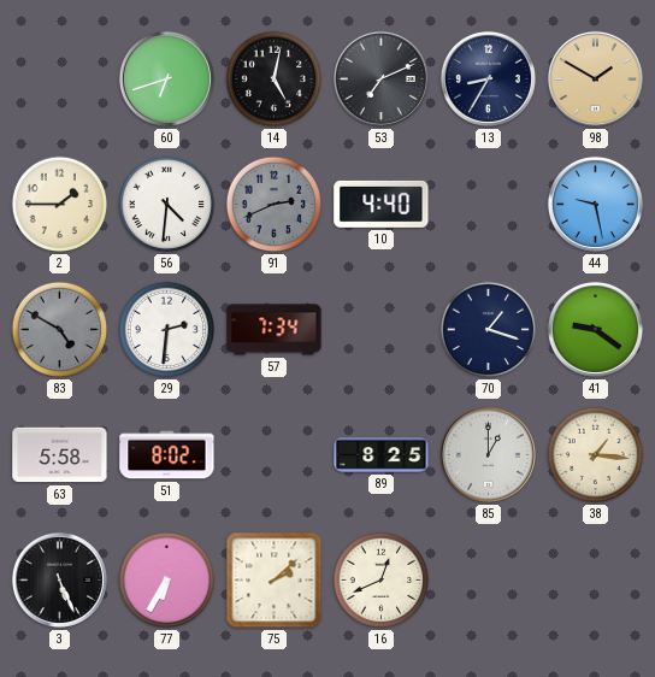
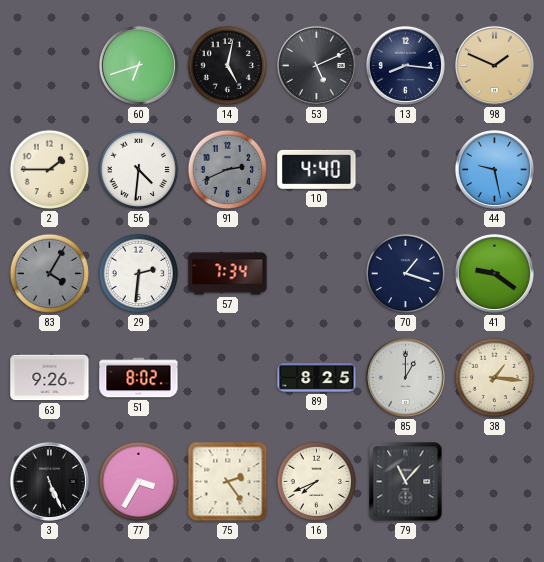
53: 7:11 -> 5:11 (316, 65)
13: 8:35 -> 8:16 (405, 65)
98: 1:50 -> 1:49 (494, 65)
83: 4:50 -> 4:05 (50, 274)
63: 5:58 -> 9:26 (50, 378)
77: 6:35 -> 3:35 (139, 482)
75: 2:08 -> 2:24 (228, 482)
16: 12:41 -> 7:41 (317, 482)
79: none -> 11:07 (406, 482)
